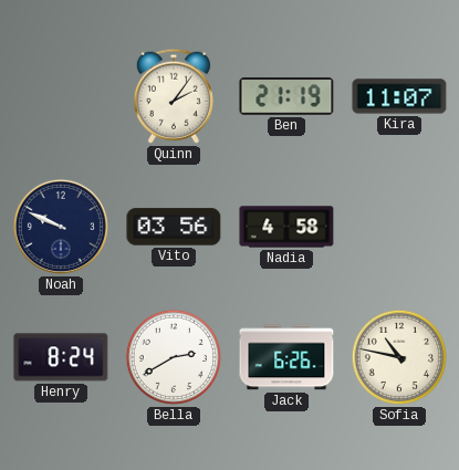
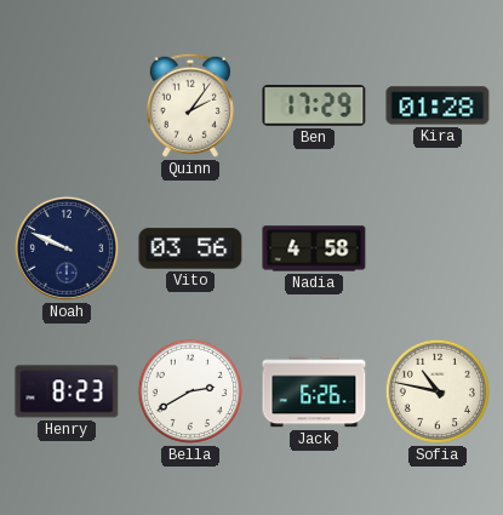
Ben: 21:19 -> 17:29 (314, 105)
Kira: 11:07 -> 01:28 (438, 105)
Henry: 8:24 -> 8:23 (67, 391)
